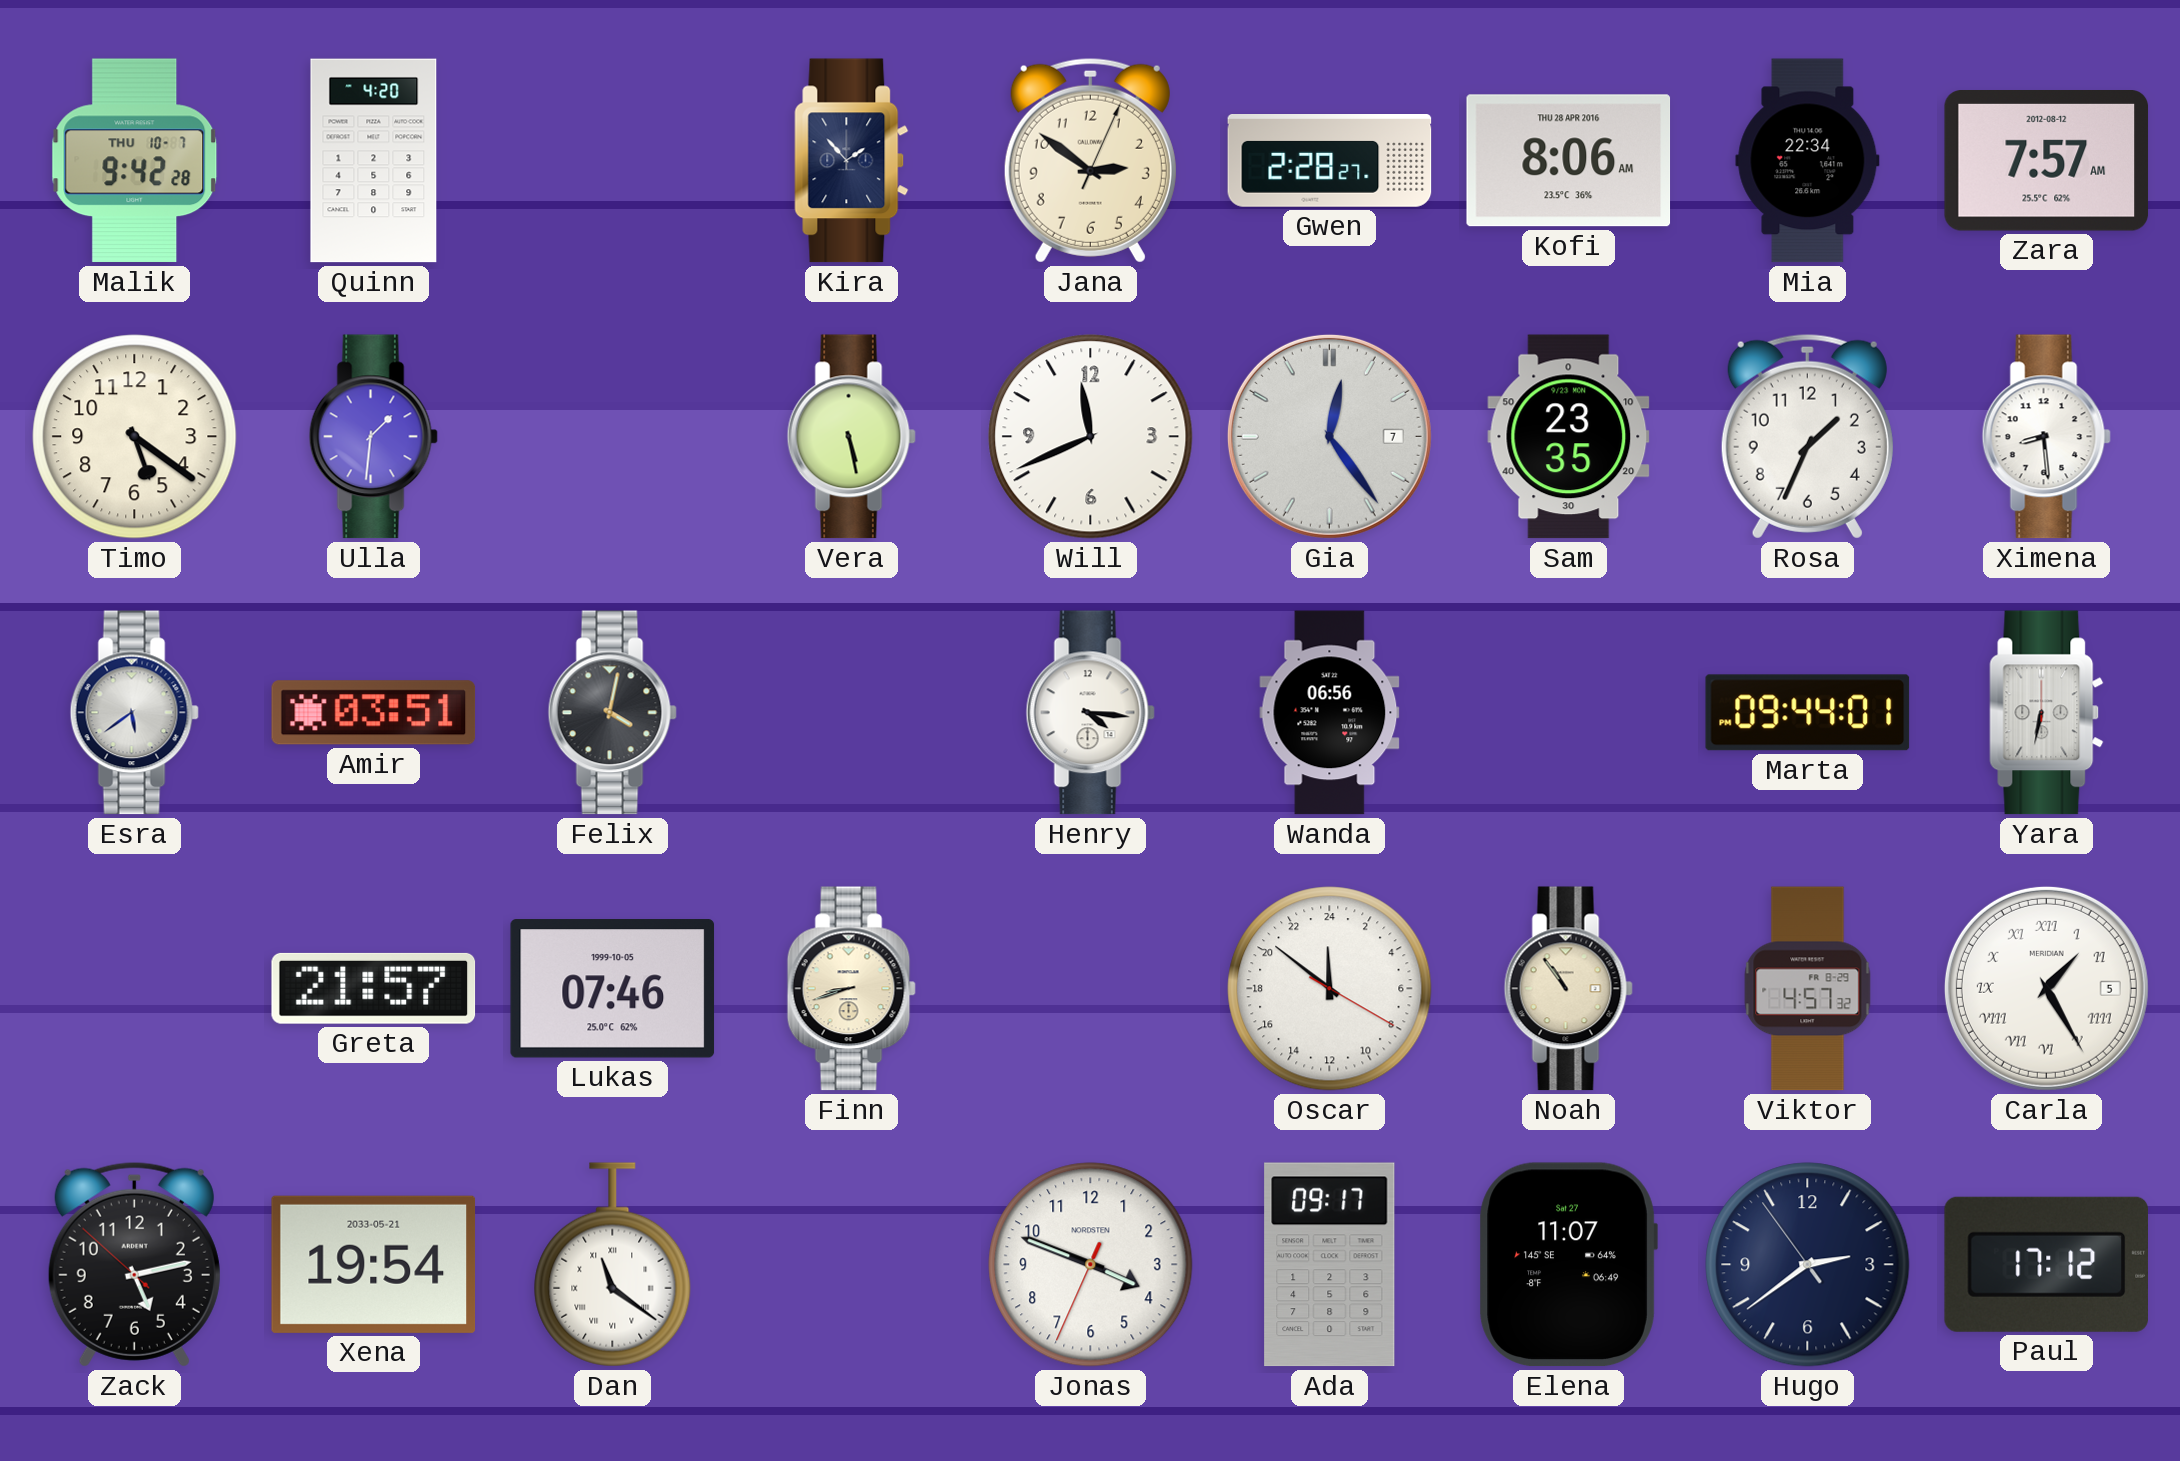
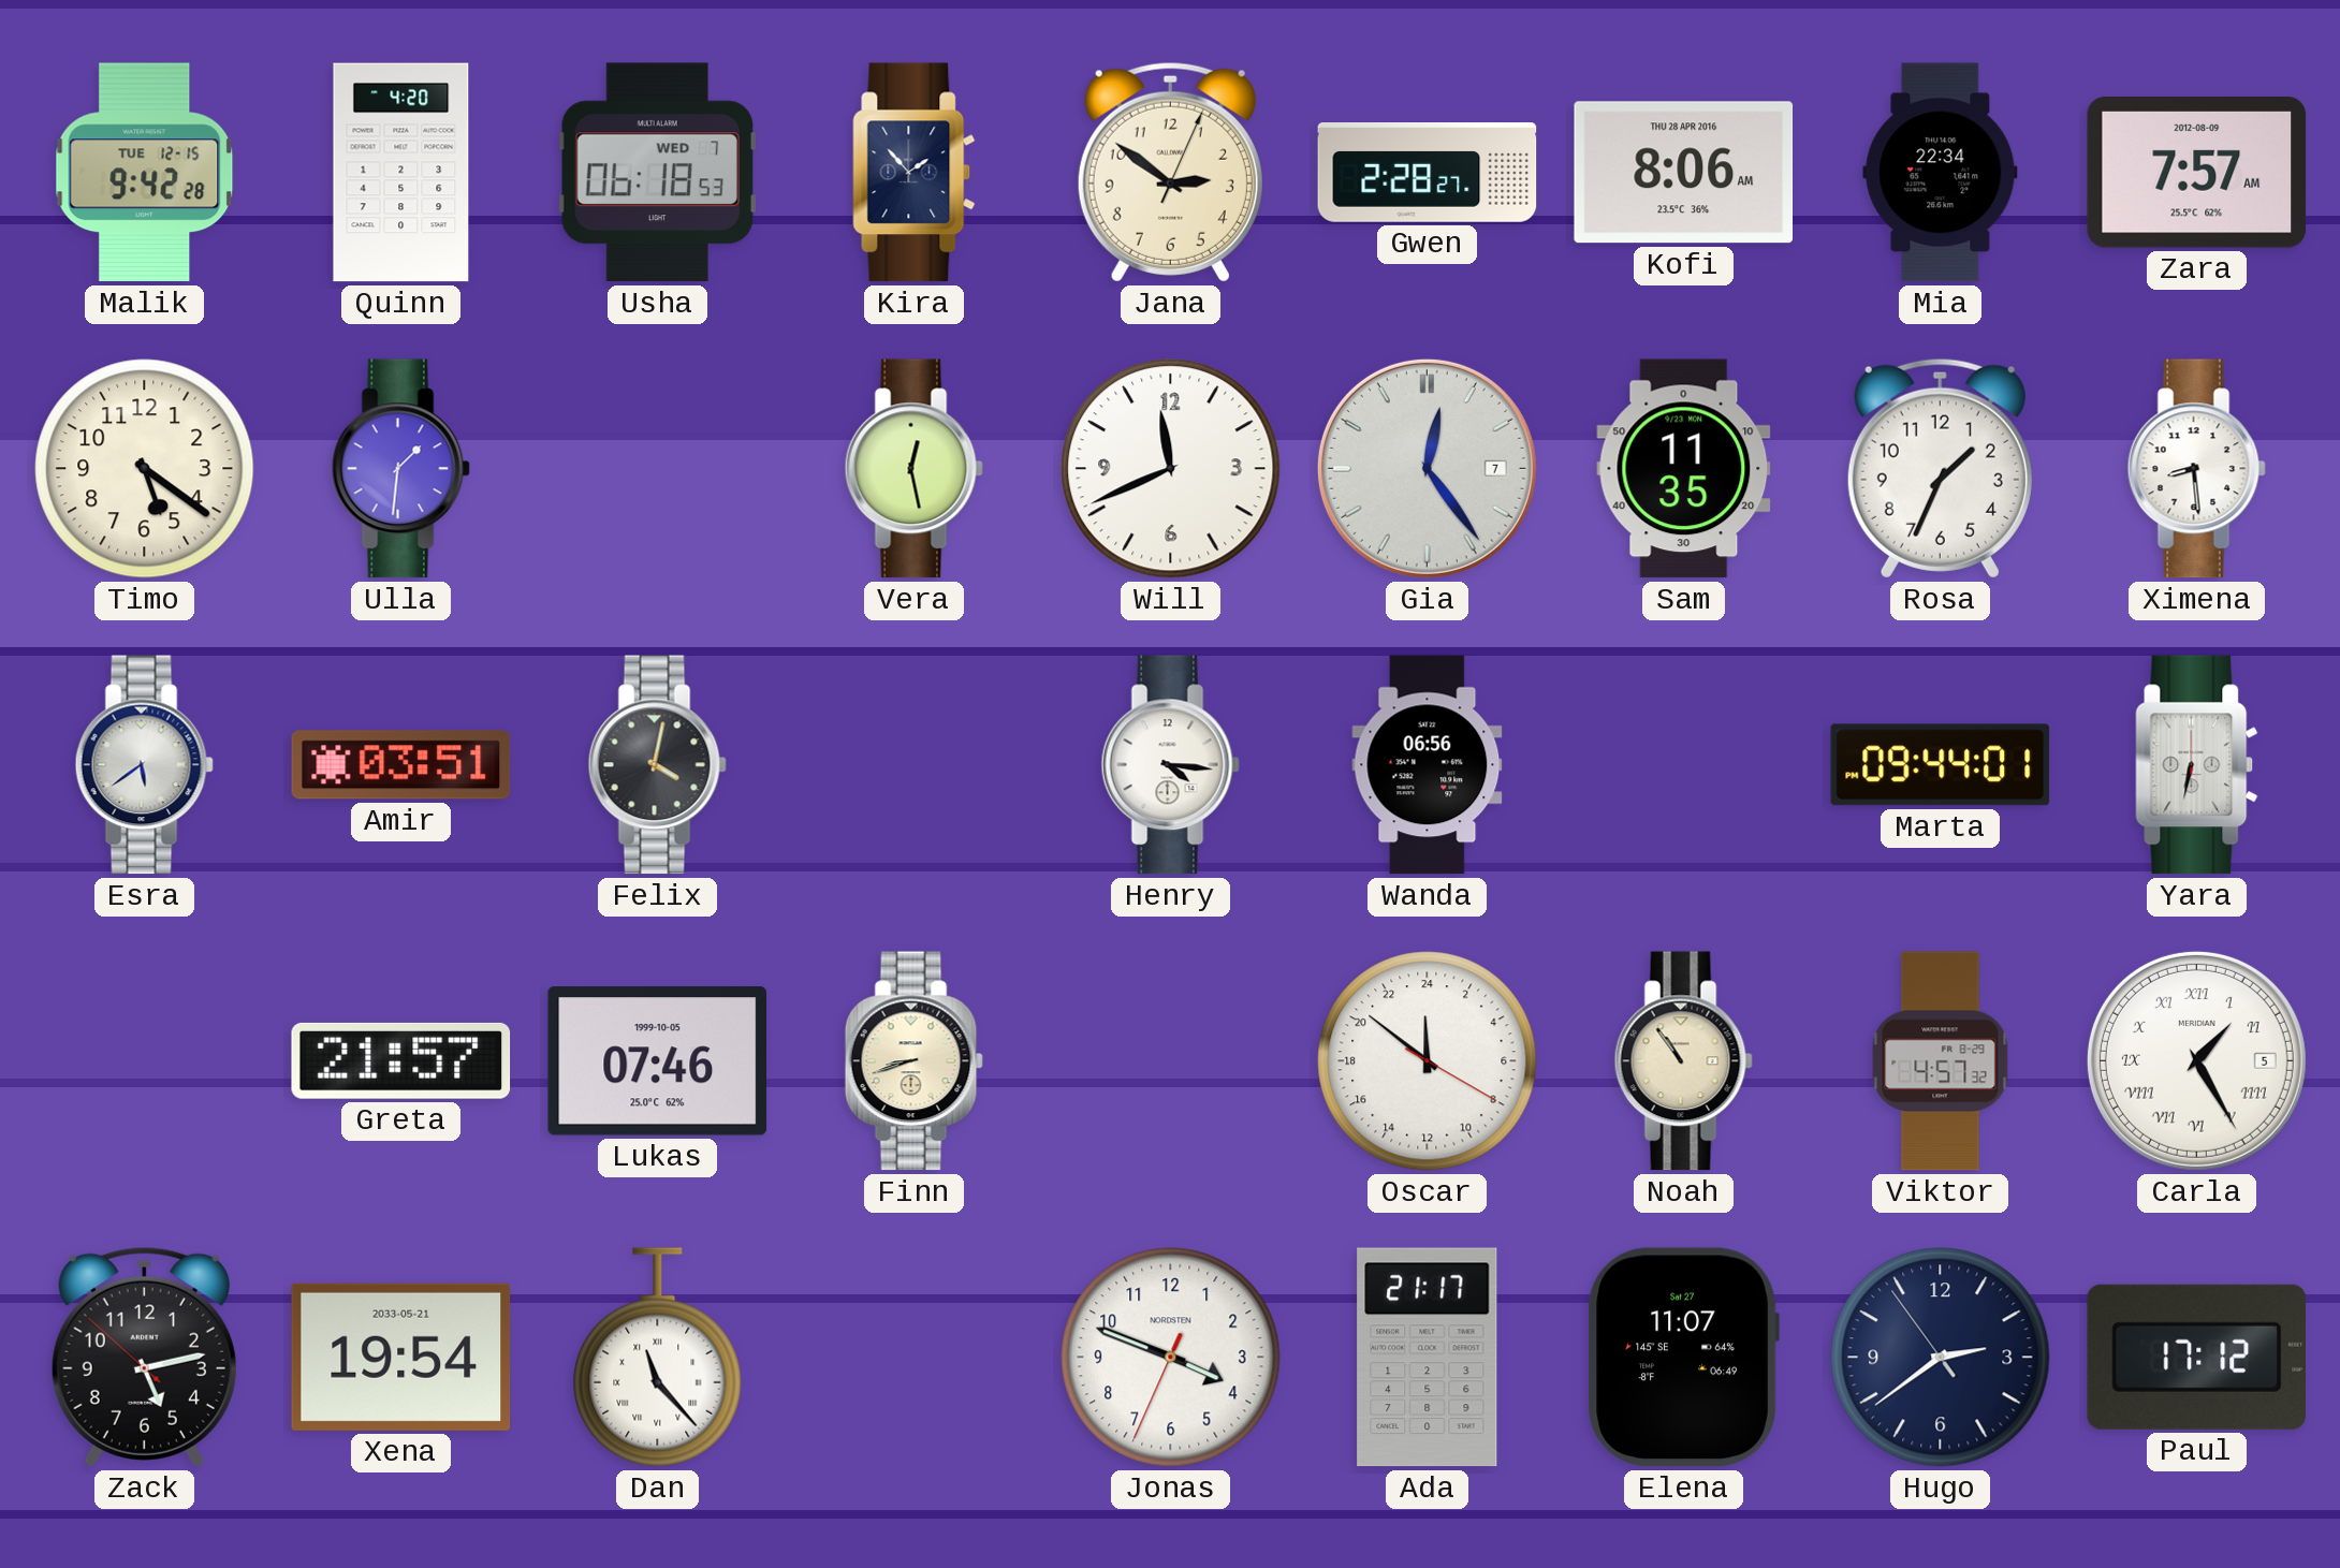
Malik date: THU 10-7 -> TUE 12-15 (145, 173)
Usha: none -> 06:18 (657, 173)
Zara date: 2012-08-12 -> 2012-08-09 (2197, 173)
Vera: 5:28 -> 12:28 (913, 469)
Sam: 23:35 -> 11:35 (1684, 469)
Dan: 11:21 -> 11:23 (658, 1358)
Ada: 09:17 -> 21:17 (1428, 1358)
